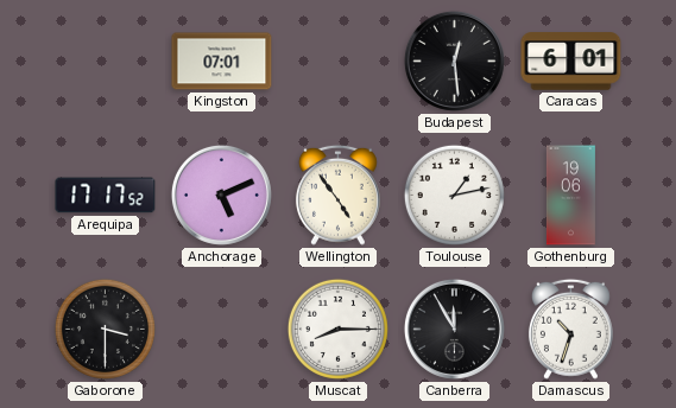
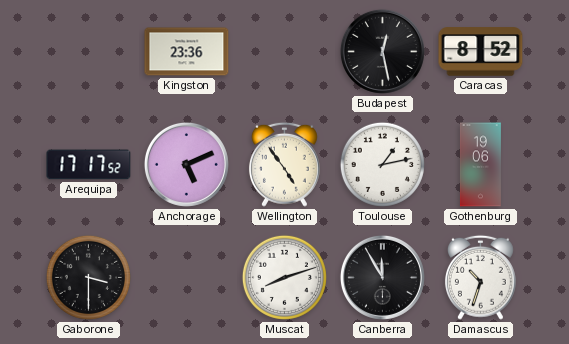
Kingston: 07:01 -> 23:36 (187, 52)
Budapest: 12:29 -> 12:28 (382, 51)
Caracas: 6:01 -> 8:52 (481, 52)
Muscat: 8:15 -> 8:12 (284, 277)
